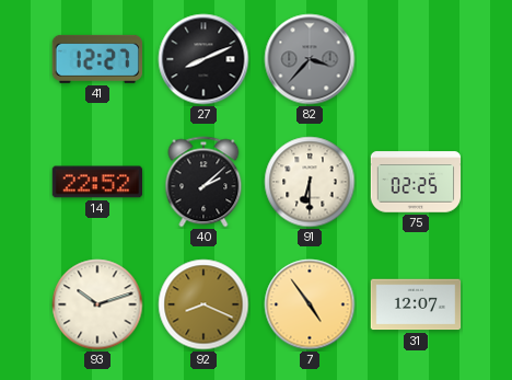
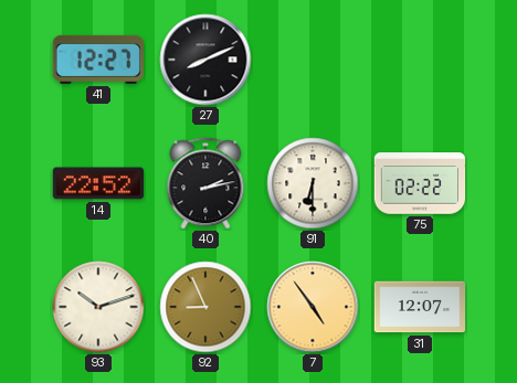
82: 3:37 -> none (310, 59)
40: 2:08 -> 2:13 (205, 183)
75: 02:25 -> 02:22 (420, 183)
92: 8:19 -> 8:56 (205, 307)
